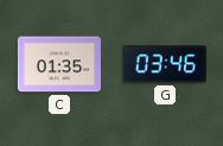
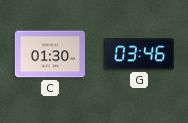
C: 01:35 -> 01:30 (49, 54)
